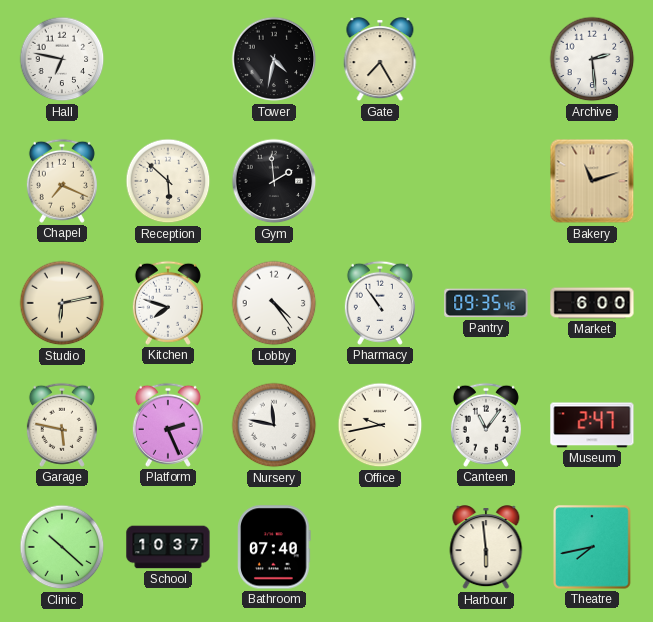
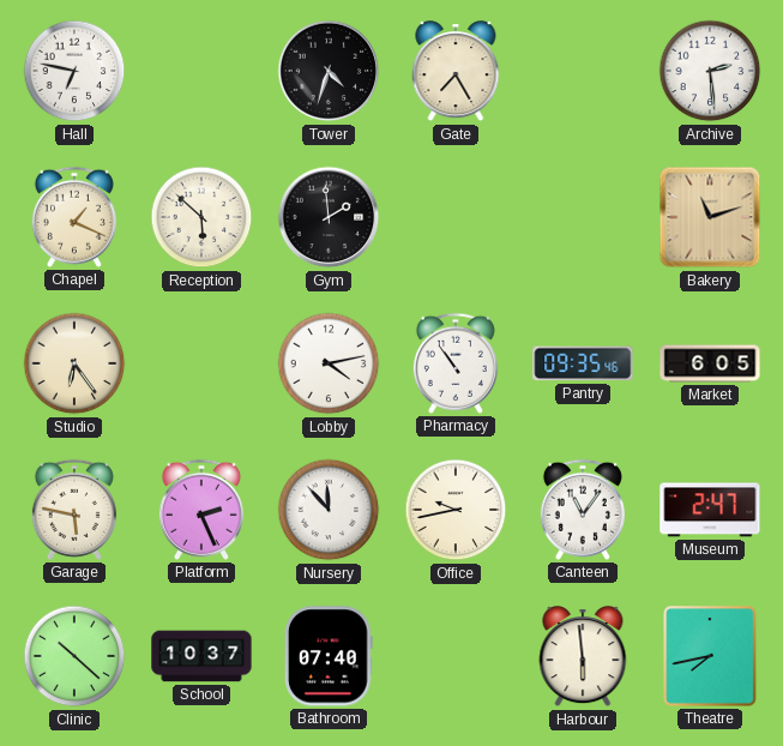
Tower: 4:32 -> 4:33 (329, 71)
Chapel: 7:19 -> 1:19 (74, 217)
Studio: 6:13 -> 6:24 (74, 363)
Kitchen: 7:48 -> none (168, 303)
Lobby: 4:24 -> 4:13 (329, 363)
Market: 6:00 -> 6:05 (710, 363)
Nursery: 11:47 -> 11:53 (329, 510)
